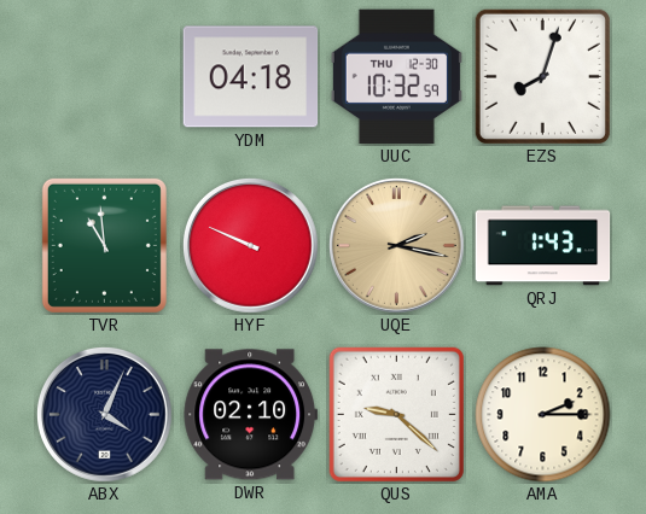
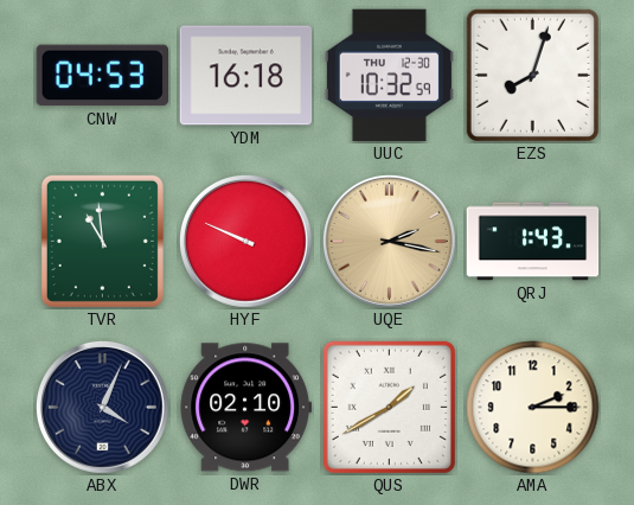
CNW: none -> 04:53 (102, 76)
YDM: 04:18 -> 16:18 (246, 76)
QUS: 9:22 -> 1:40 (389, 407)
